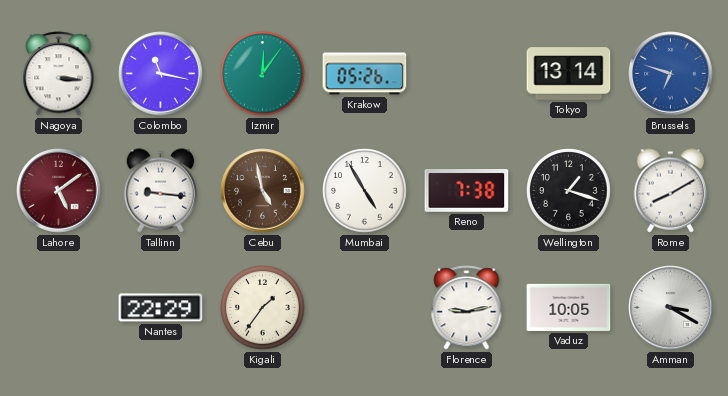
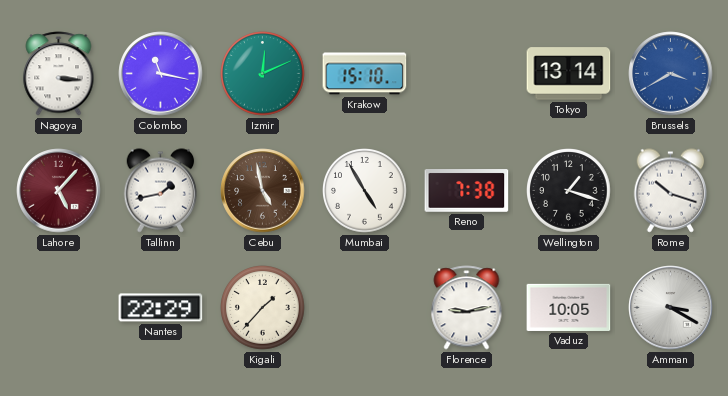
Izmir: 12:06 -> 12:11 (263, 74)
Krakow: 05:26 -> 15:10 (365, 74)
Brussels: 6:48 -> 3:40 (671, 74)
Lahore: 5:09 -> 5:07 (59, 191)
Tallinn: 9:16 -> 1:43 (161, 191)
Rome: 8:10 -> 10:18 (671, 191)
Kigali: 1:36 -> 1:37 (263, 308)
